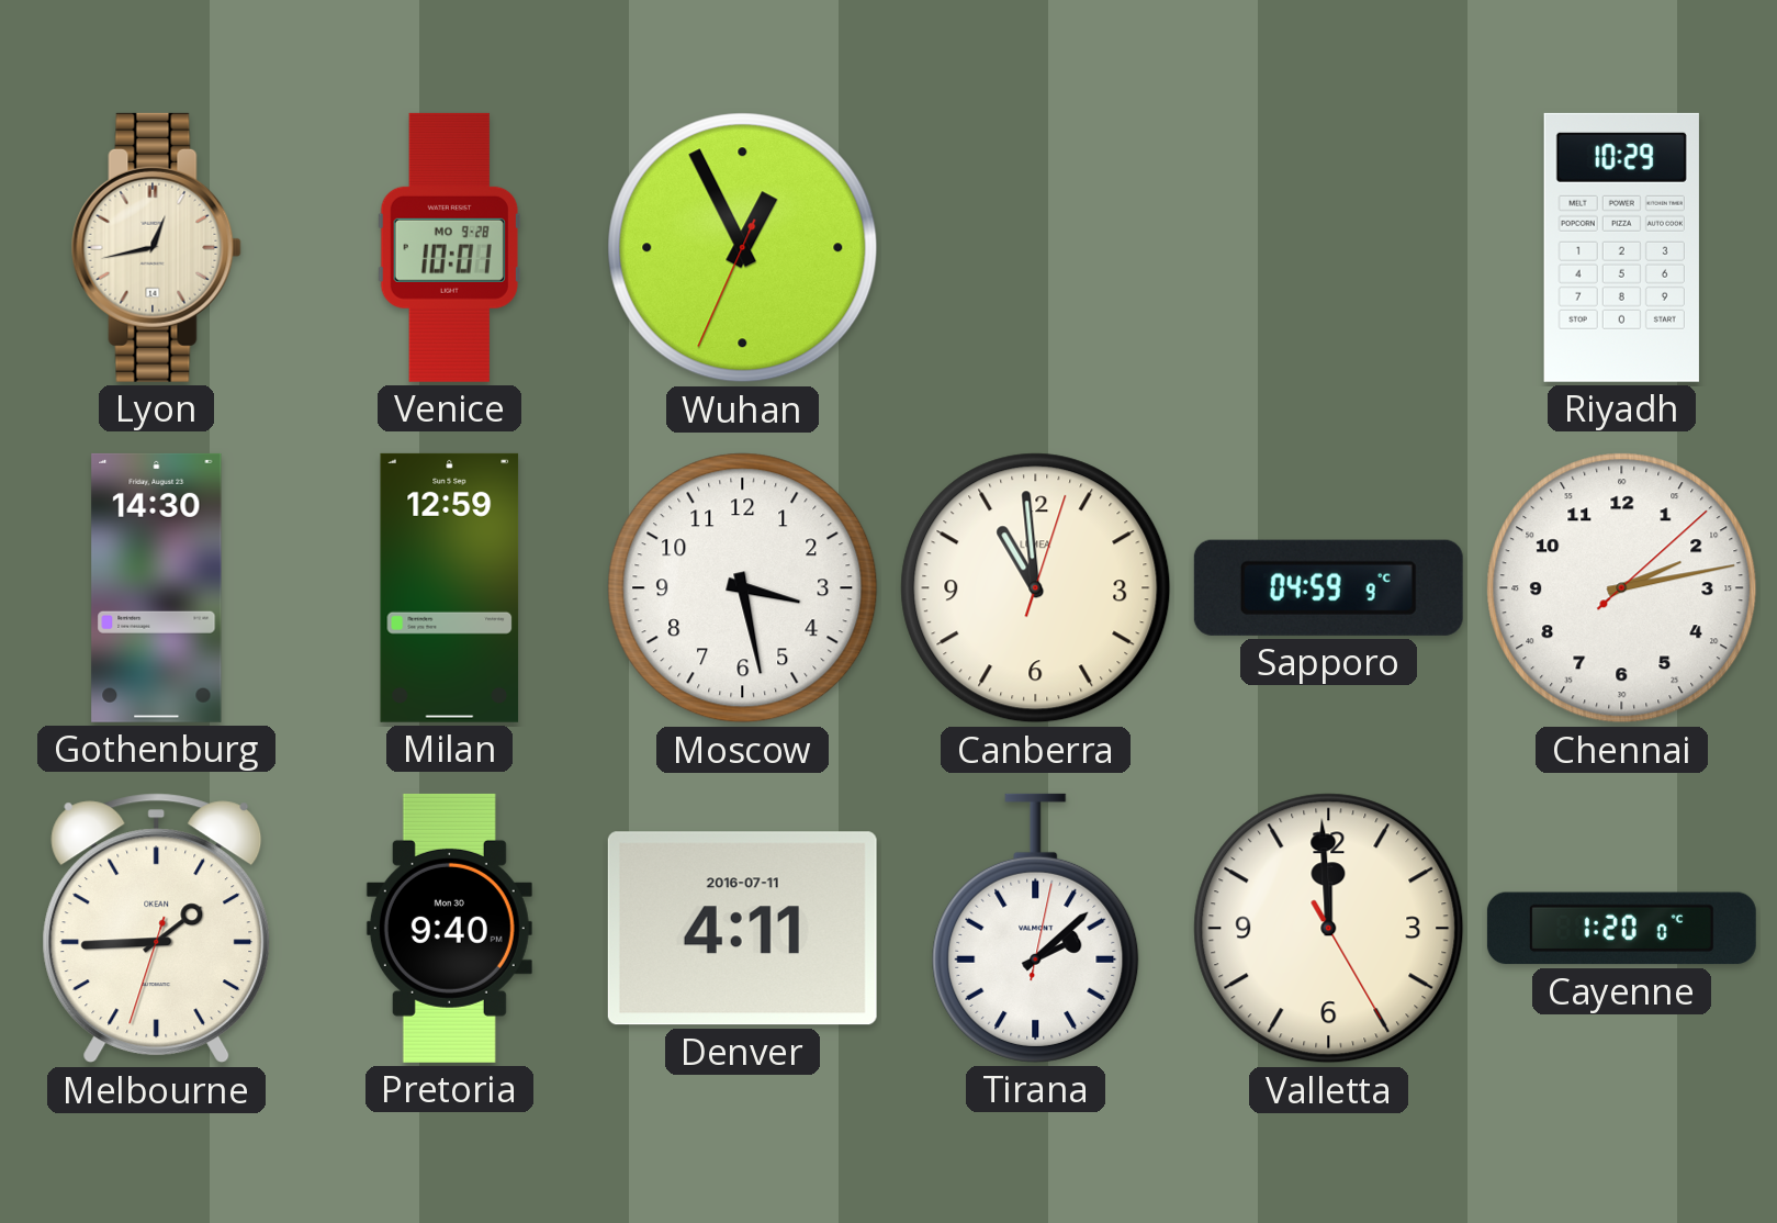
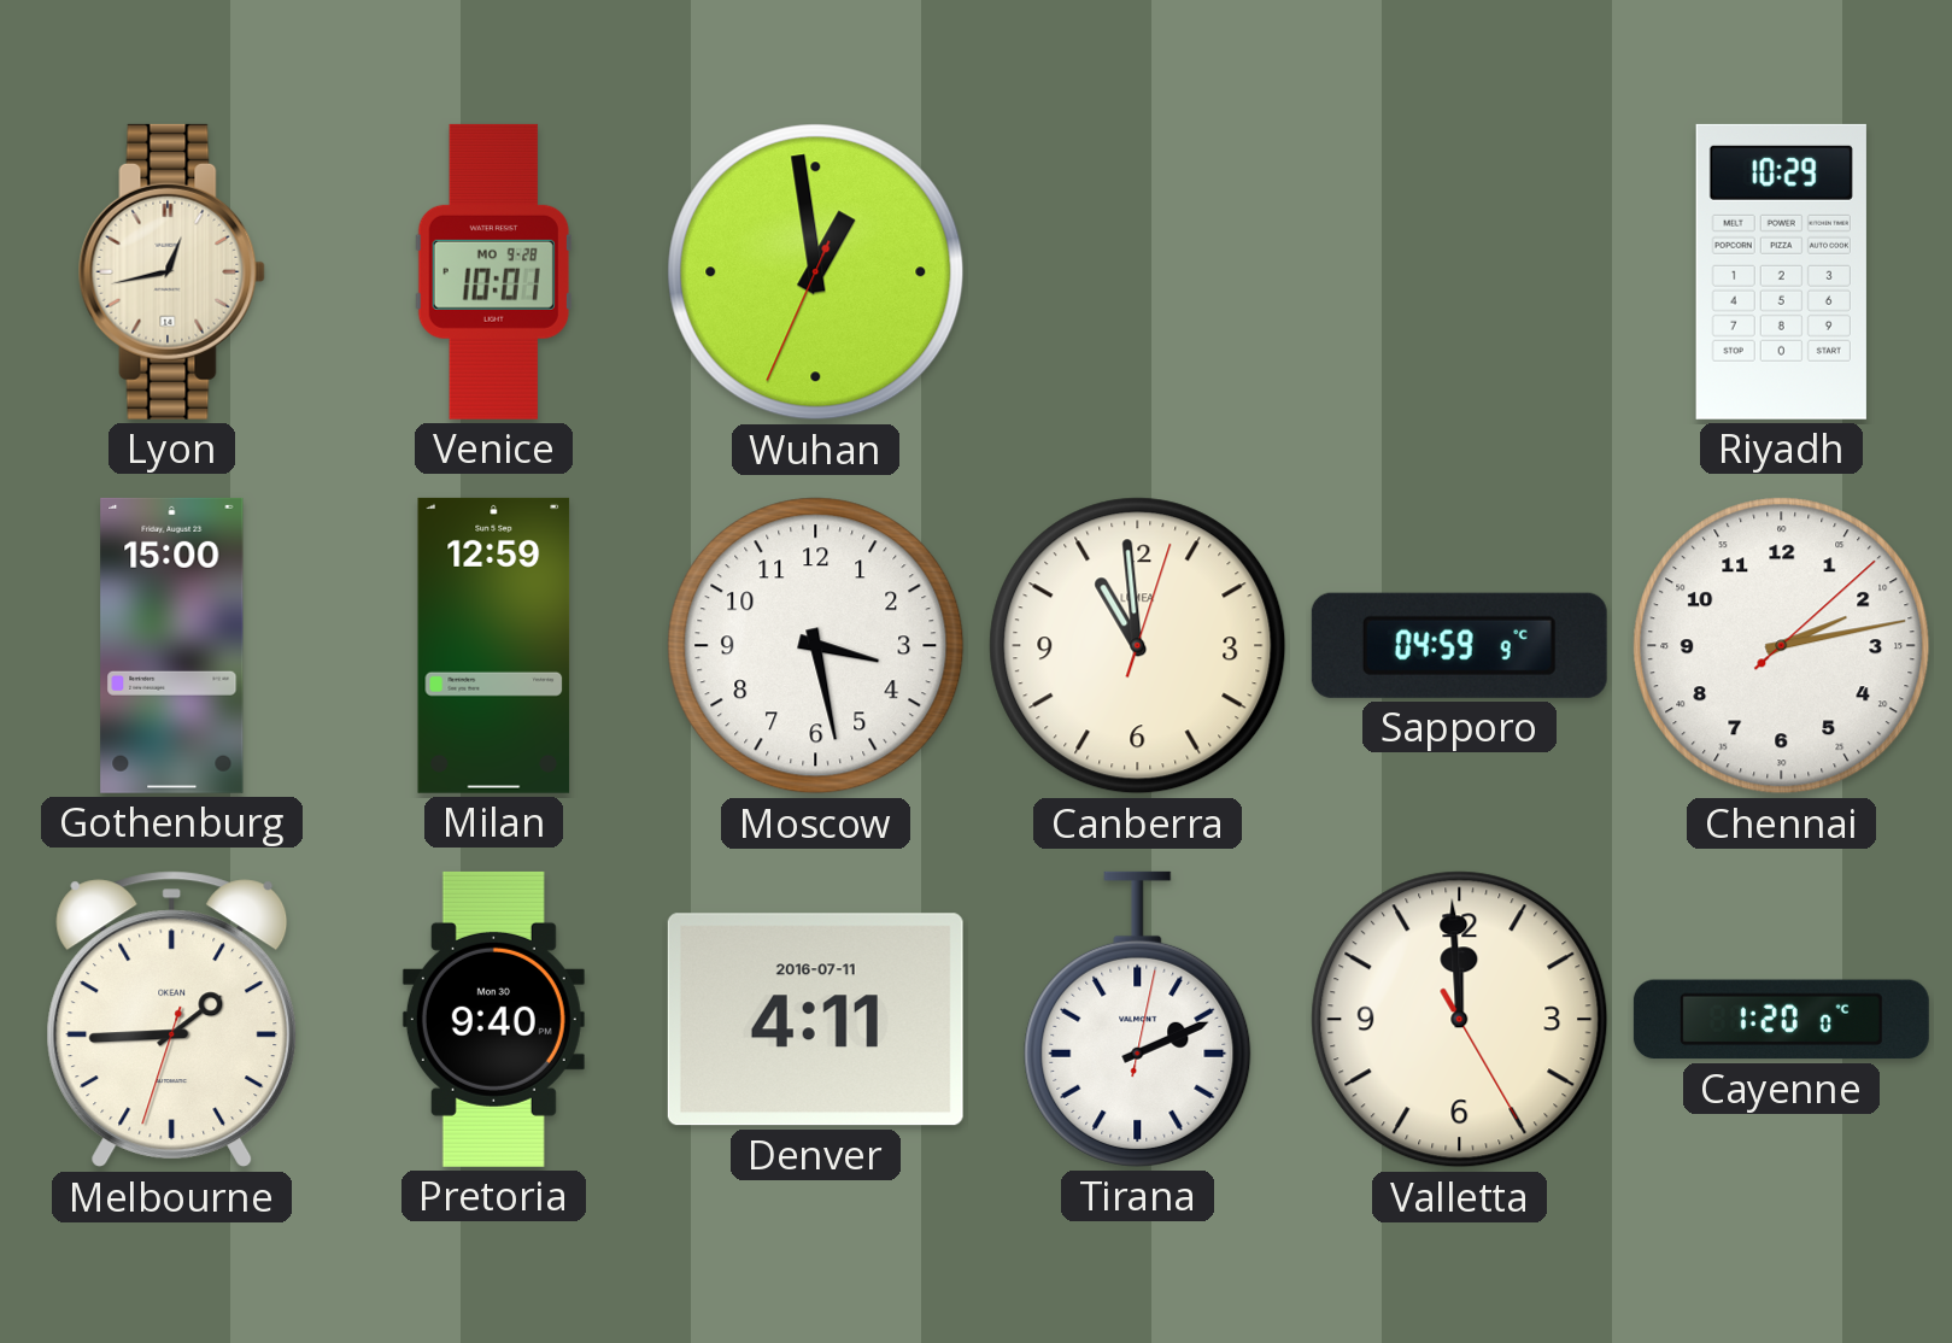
Wuhan: 12:55 -> 12:58 (816, 272)
Gothenburg: 14:30 -> 15:00 (172, 645)
Tirana: 2:08 -> 2:11 (1138, 1019)
